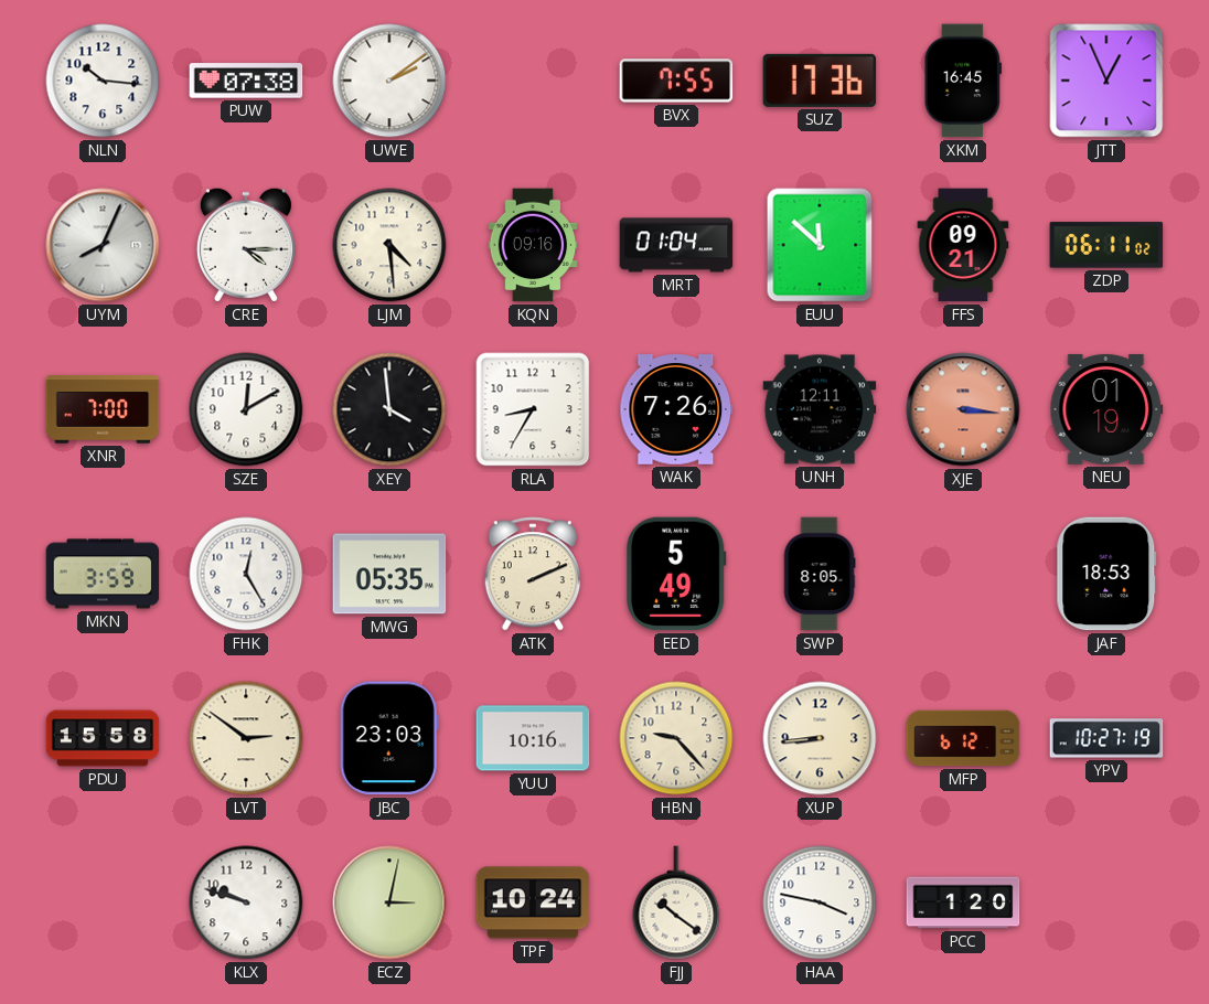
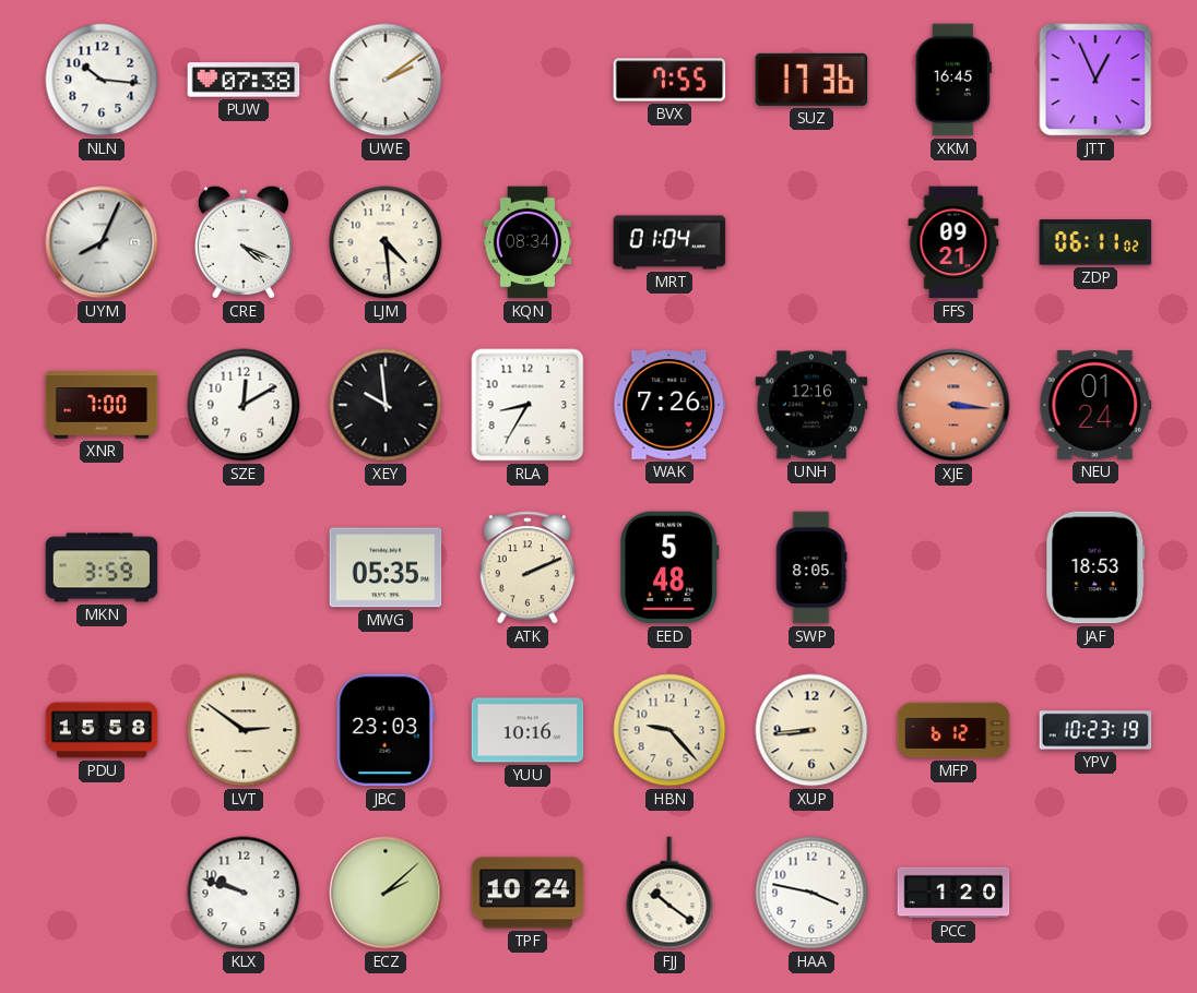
CRE: 4:15 -> 4:19 (244, 242)
KQN: 09:16 -> 08:34 (528, 242)
EUU: 11:52 -> none (820, 245)
XEY: 3:59 -> 9:59 (386, 405)
UNH: 12:11 -> 12:16 (811, 405)
NEU: 01:19 -> 01:24 (1095, 405)
FHK: 12:25 -> none (246, 574)
EED: 5:49 -> 5:48 (671, 567)
YPV: 10:27 -> 10:23 (1095, 730)
ECZ: 3:02 -> 2:08 (386, 893)
